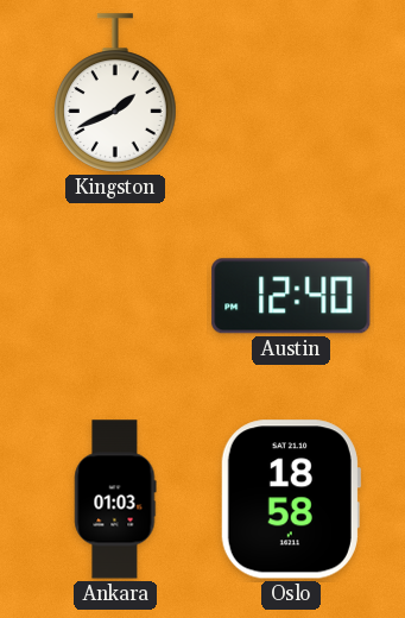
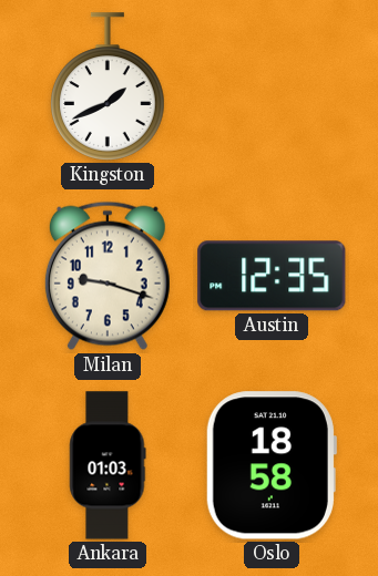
Milan: none -> 9:18 (108, 276)
Austin: 12:40 -> 12:35 (272, 276)
